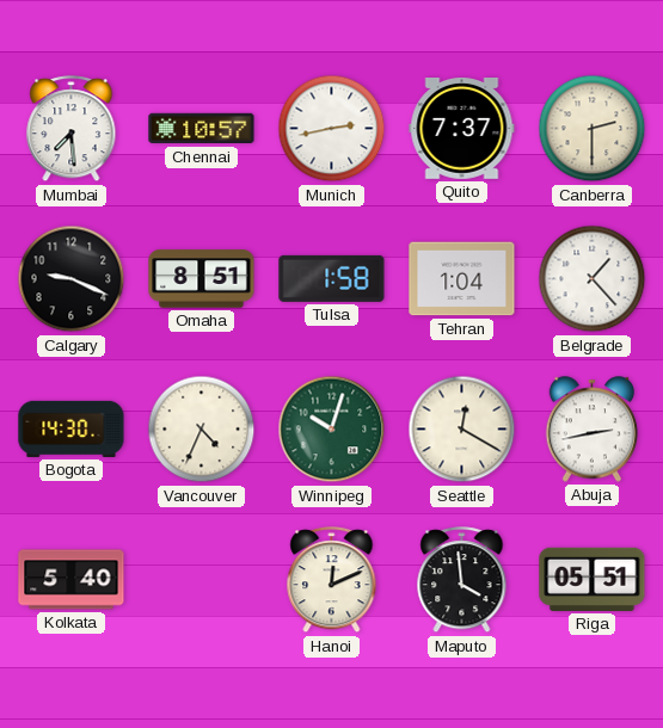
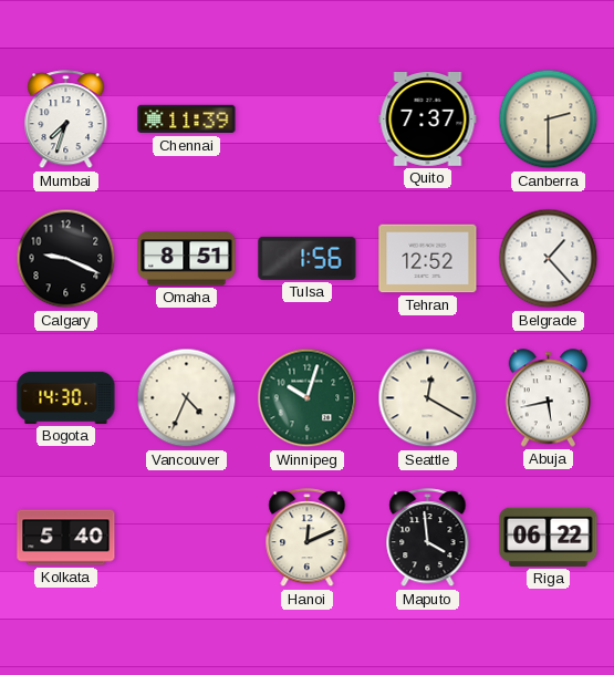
Mumbai: 7:29 -> 7:33 (66, 120)
Chennai: 10:57 -> 11:39 (187, 120)
Munich: 2:43 -> none (332, 129)
Tulsa: 1:58 -> 1:56 (308, 258)
Tehran: 1:04 -> 12:52 (428, 259)
Abuja: 2:43 -> 5:43 (549, 398)
Riga: 05:51 -> 06:22 (549, 537)
